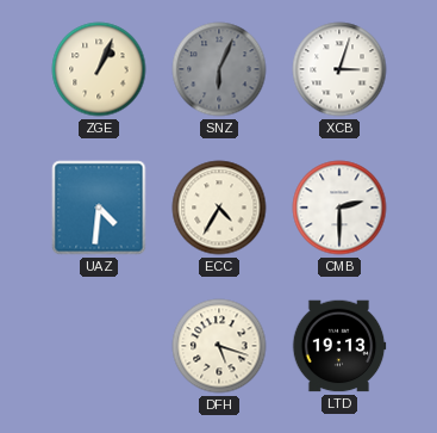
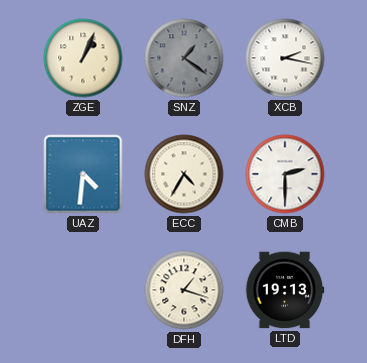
SNZ: 6:04 -> 1:21 (184, 58)
XCB: 3:03 -> 2:17 (285, 58)
DFH: 5:18 -> 1:18 (184, 290)
